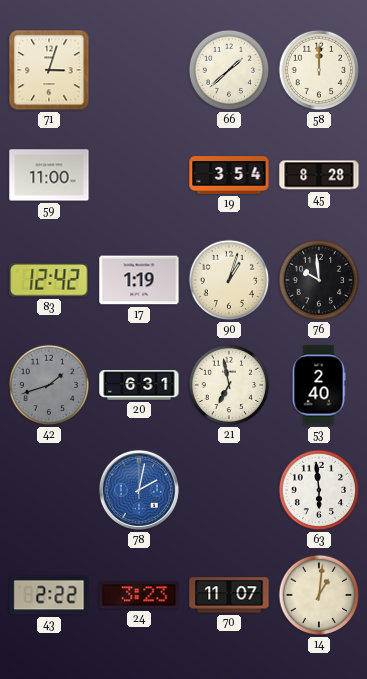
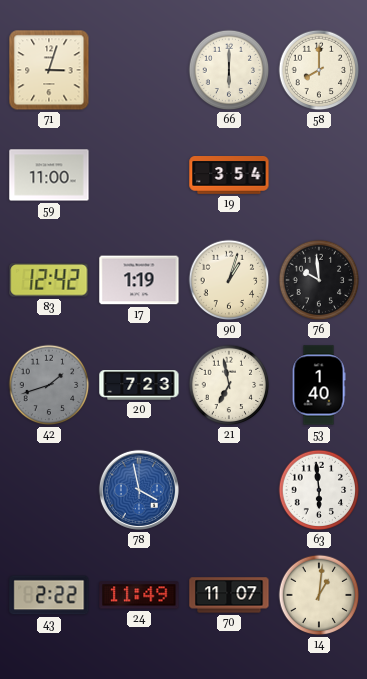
66: 1:38 -> 6:00 (229, 70)
58: 12:00 -> 8:00 (319, 70)
45: 8:28 -> none (319, 175)
20: 6:31 -> 7:23 (139, 385)
53: 2:40 -> 1:40 (319, 385)
78: 2:02 -> 3:58 (139, 490)
24: 3:23 -> 11:49 (139, 595)
